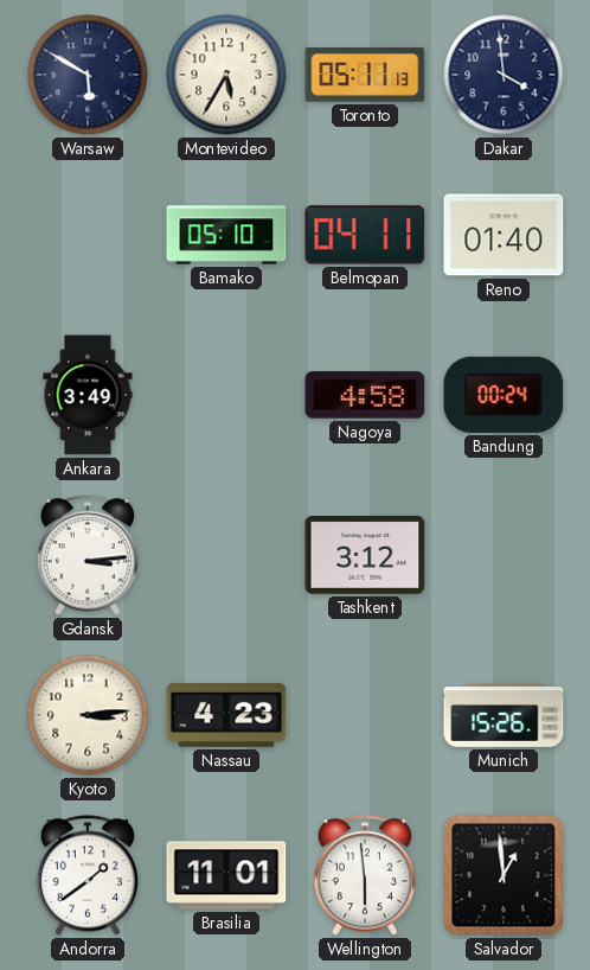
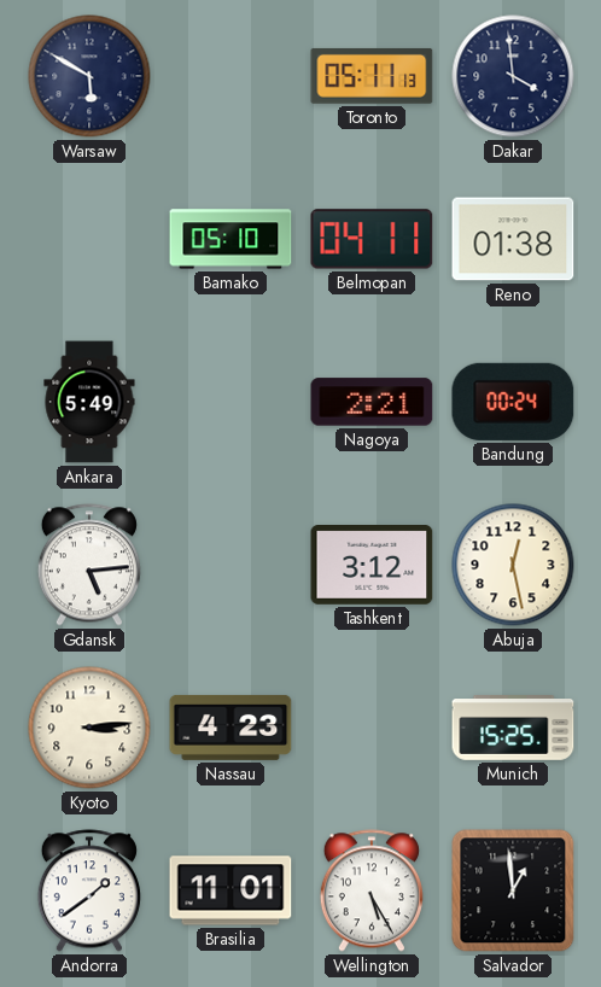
Montevideo: 5:35 -> none (226, 75)
Reno: 01:40 -> 01:38 (513, 239)
Ankara: 3:49 -> 5:49 (89, 402)
Nagoya: 4:58 -> 2:21 (372, 402)
Gdansk: 3:14 -> 5:14 (89, 565)
Abuja: none -> 12:28 (513, 565)
Munich: 15:26 -> 15:25 (513, 729)
Wellington: 5:59 -> 5:25 (372, 890)
